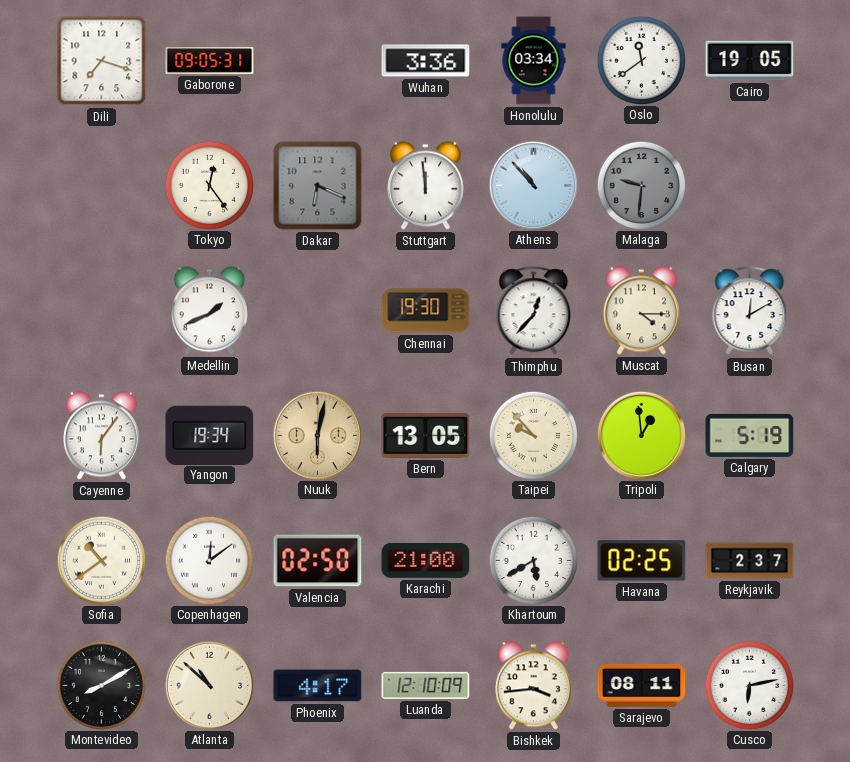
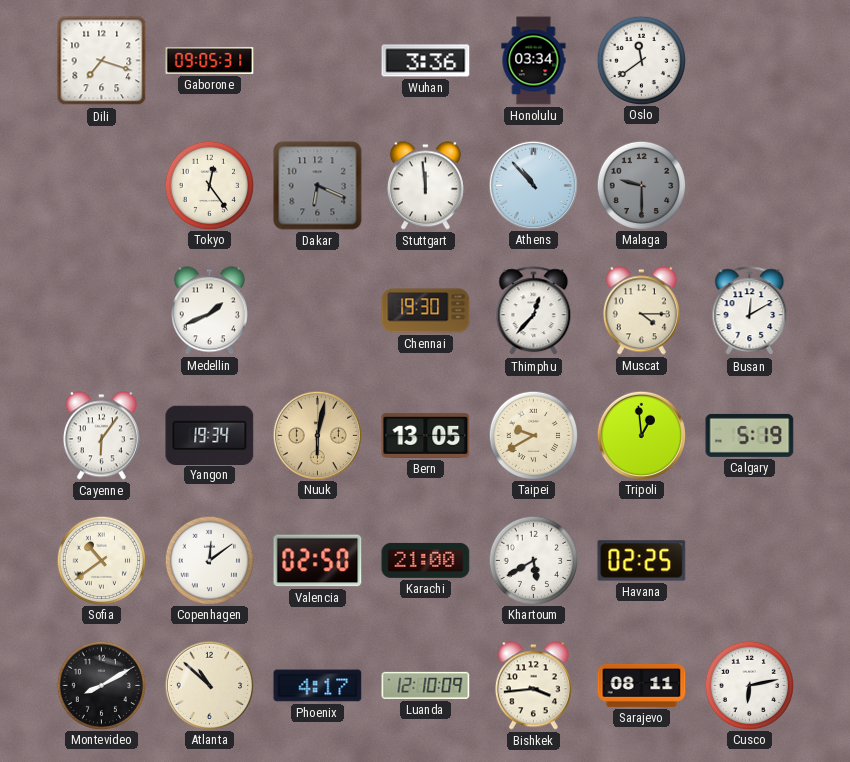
Cairo: 19:05 -> none (750, 61)
Malaga: 9:31 -> 9:30 (641, 185)
Taipei: 9:53 -> 9:40 (533, 435)
Reykjavik: 2:37 -> none (750, 561)
